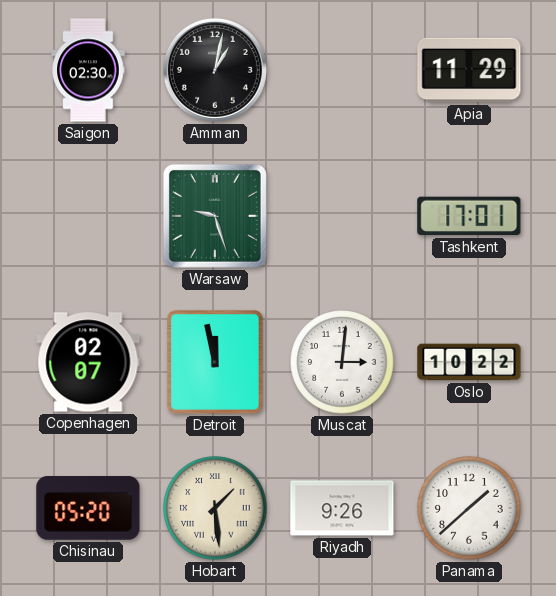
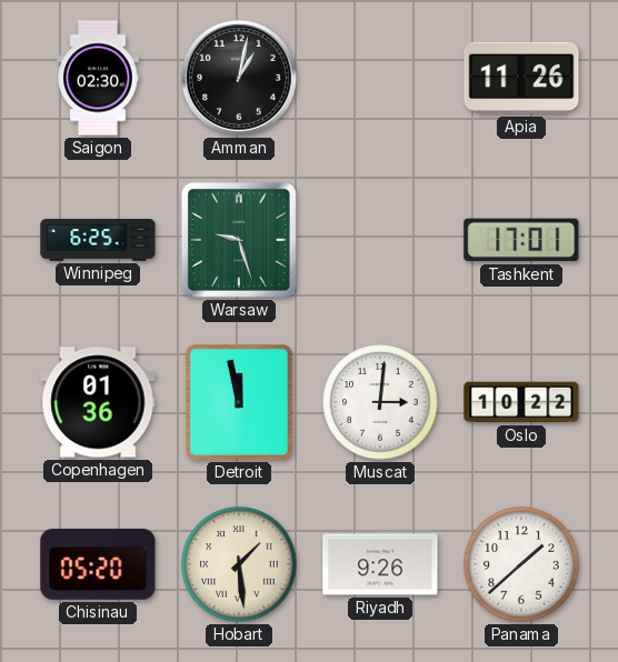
Apia: 11:29 -> 11:26 (521, 78)
Winnipeg: none -> 6:25 (98, 240)
Copenhagen: 02:07 -> 01:36 (98, 402)
